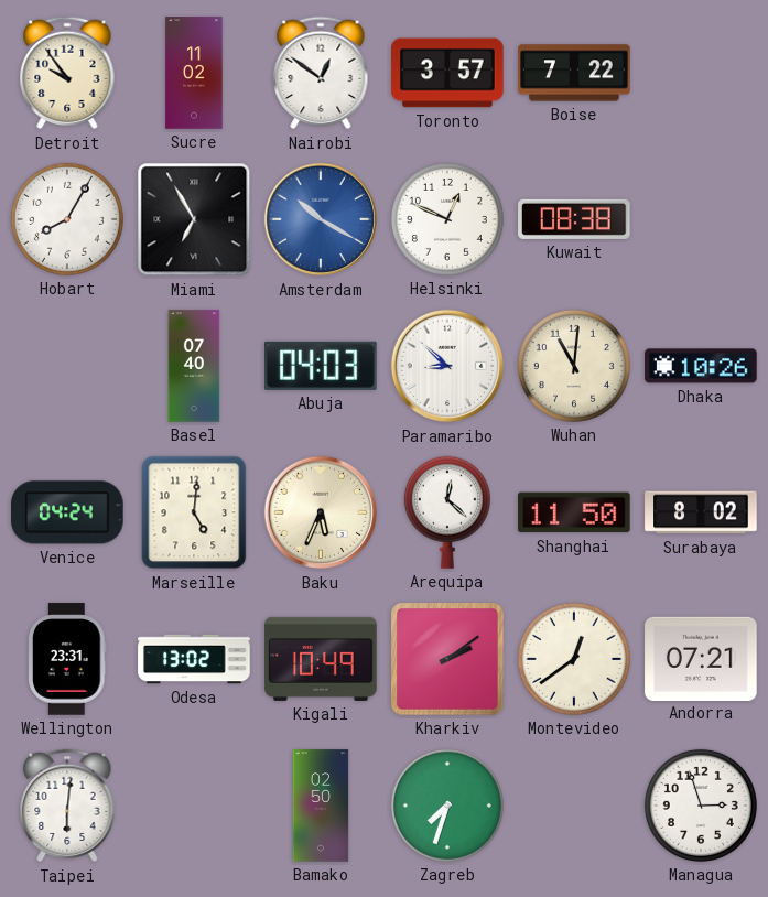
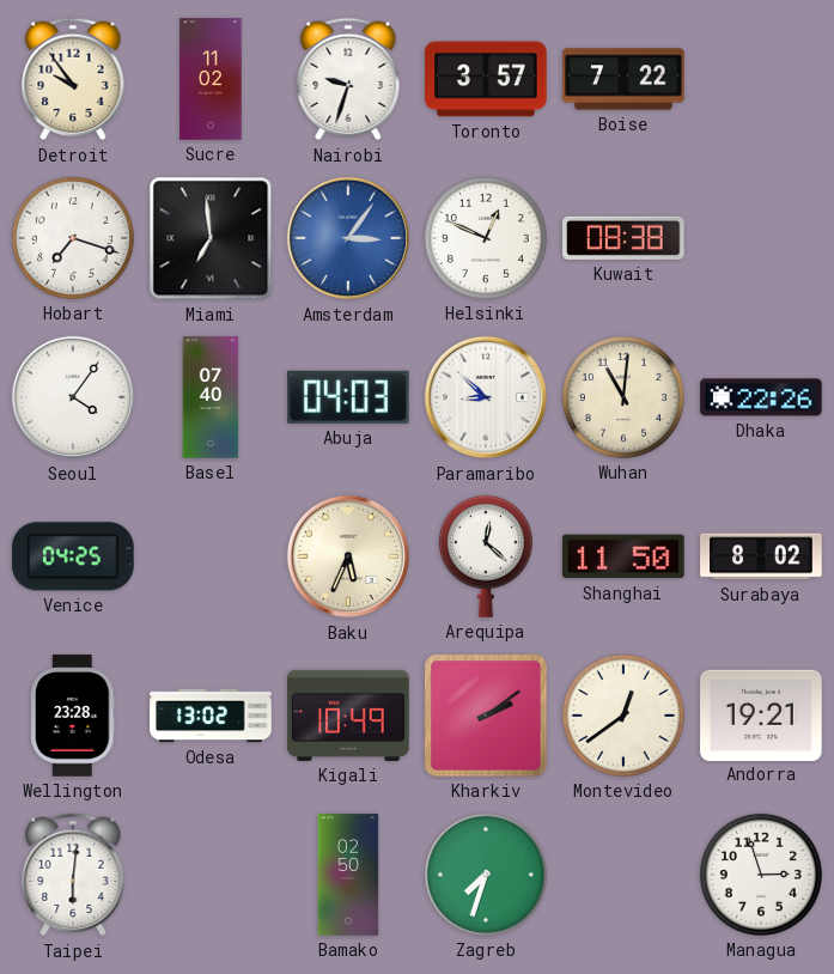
Nairobi: 12:51 -> 9:33 (348, 79)
Hobart: 8:05 -> 7:18 (73, 238)
Miami: 6:55 -> 6:59 (211, 238)
Amsterdam: 10:20 -> 3:06 (348, 238)
Seoul: none -> 4:06 (73, 397)
Dhaka: 10:26 -> 22:26 (761, 397)
Venice: 04:24 -> 04:25 (73, 556)
Marseille: 5:01 -> none (194, 512)
Wellington: 23:31 -> 23:28 (73, 716)
Andorra: 07:21 -> 19:21 (761, 714)
